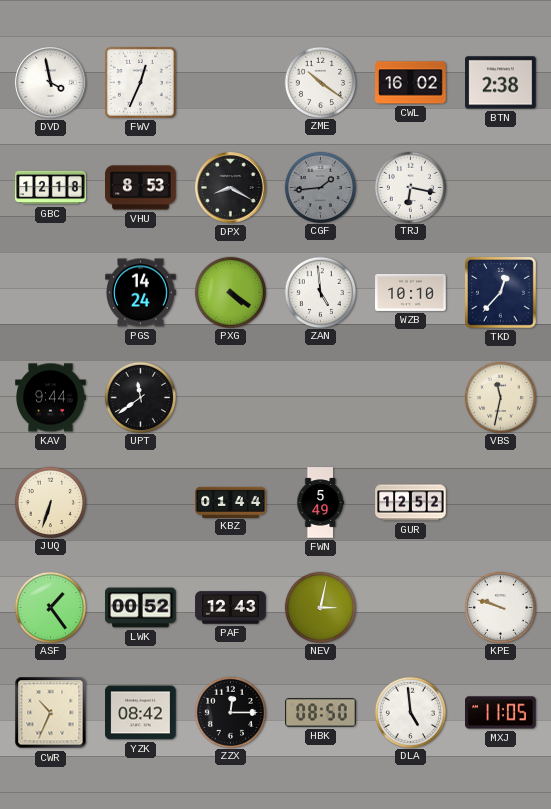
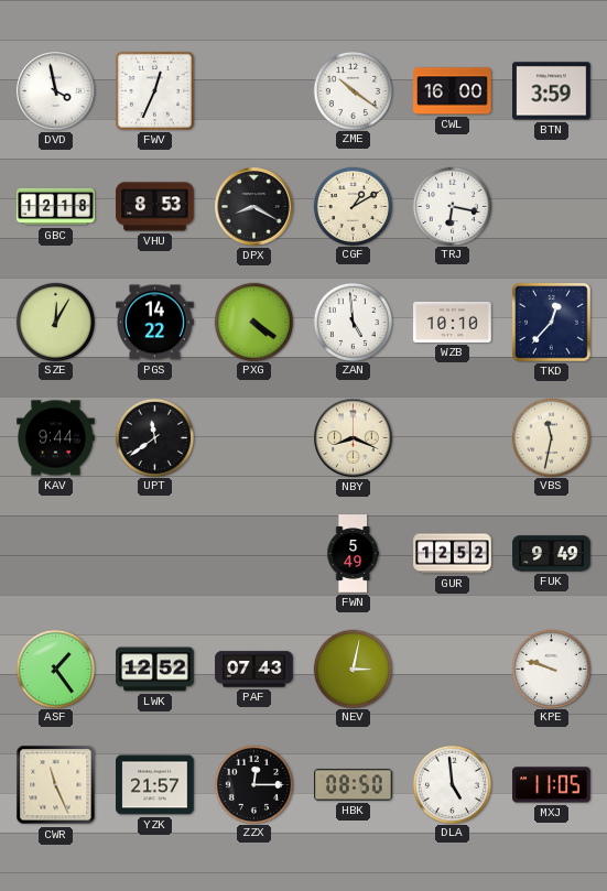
CWL: 16:02 -> 16:00 (453, 91)
BTN: 2:38 -> 3:59 (552, 91)
CGF: 1:44 -> 1:10 (353, 206)
CGF dial: grey -> cream (353, 206)
SZE: none -> 12:05 (55, 322)
PGS: 14:24 -> 14:22 (155, 323)
NBY: none -> 8:19 (354, 438)
JUQ: 6:33 -> none (50, 502)
KBZ: 01:44 -> none (231, 502)
FUK: none -> 9:49 (552, 554)
LWK: 00:52 -> 12:52 (155, 670)
PAF: 12:43 -> 07:43 (254, 670)
CWR: 10:34 -> 11:26 (56, 785)
YZK: 08:42 -> 21:57 (155, 785)
